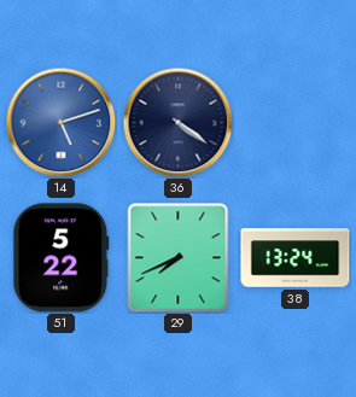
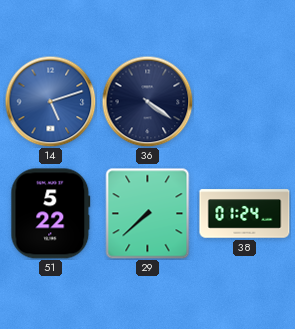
29: 7:41 -> 7:38 (148, 214)
38: 13:24 -> 01:24 (245, 214)
